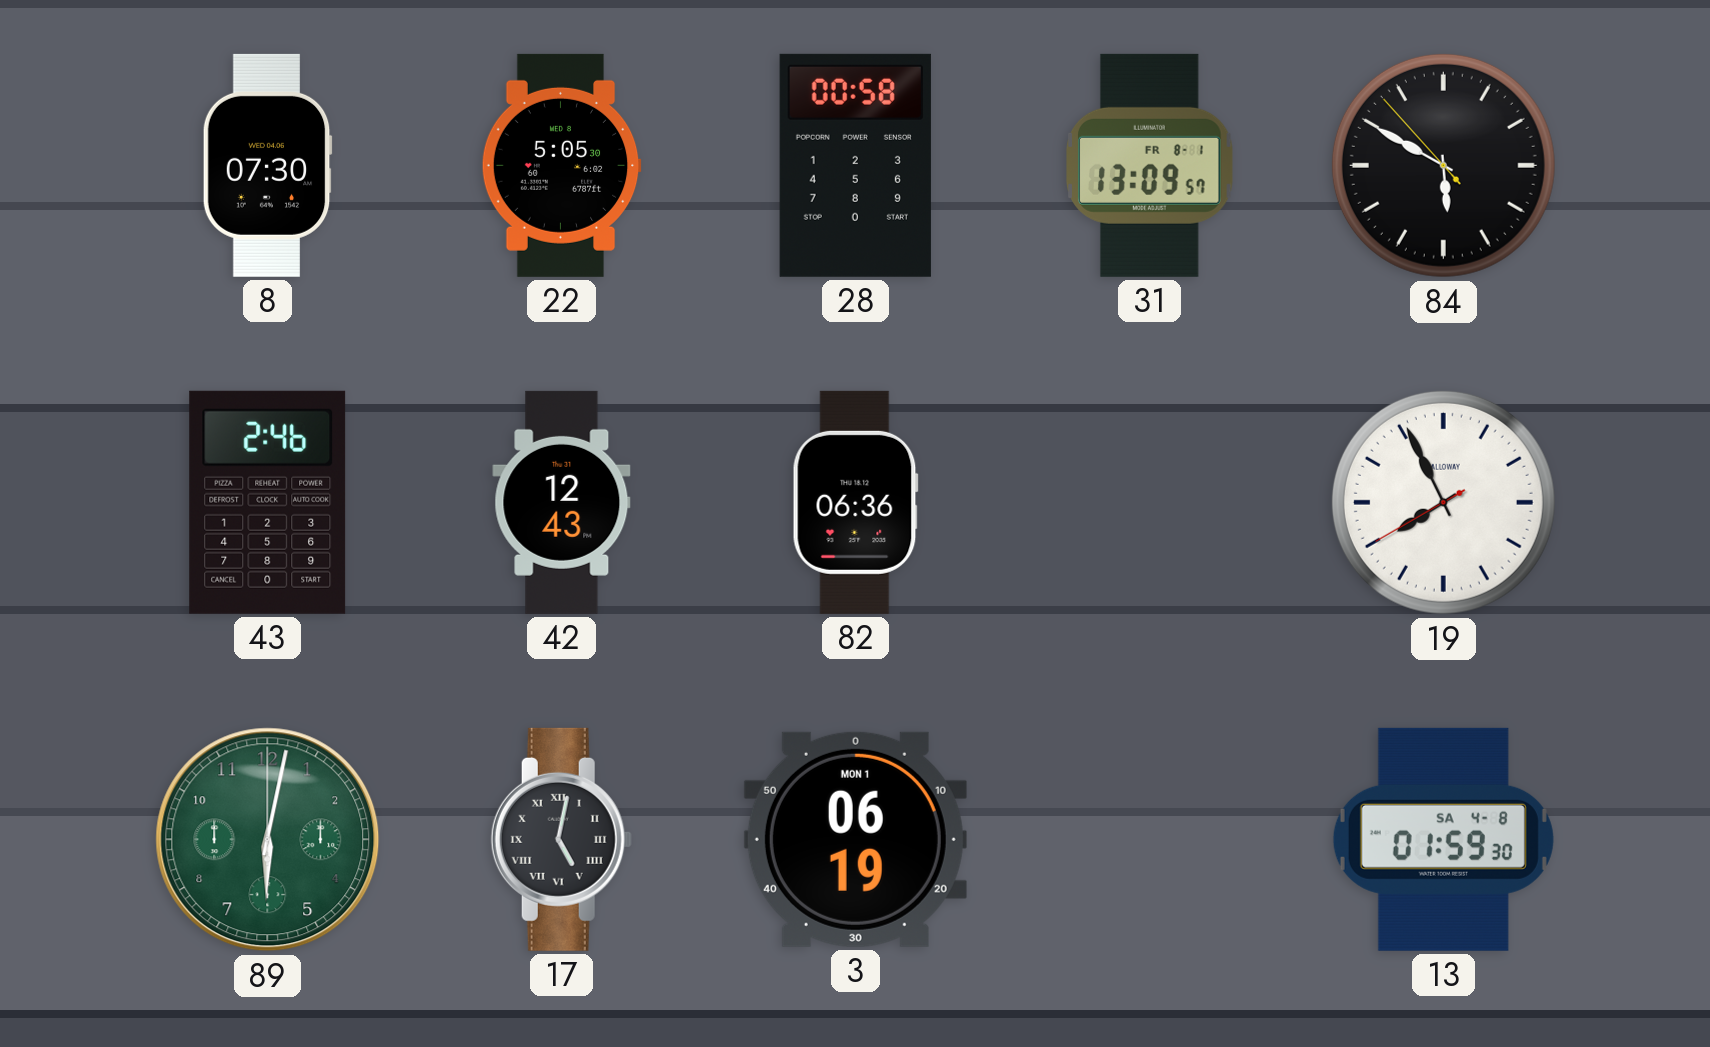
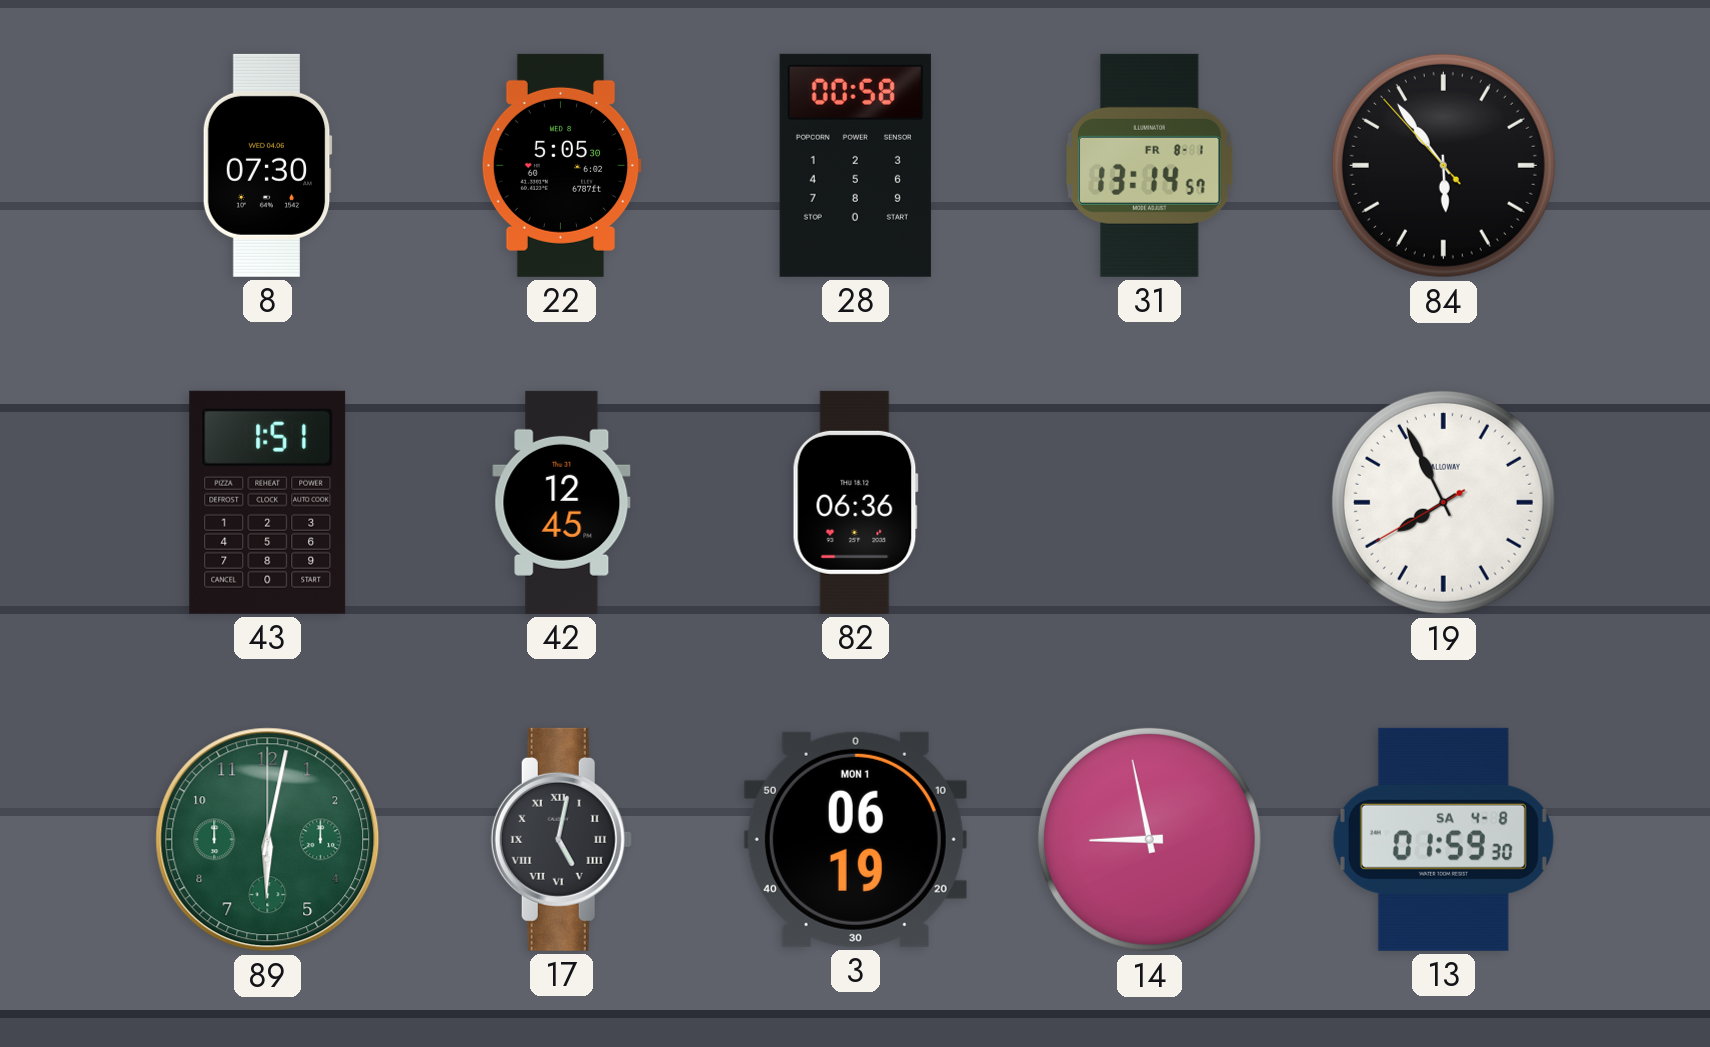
31: 13:09 -> 13:14 (1150, 165)
84: 5:49 -> 5:53 (1443, 165)
43: 2:46 -> 1:51 (268, 502)
42: 12:43 -> 12:45 (562, 502)
14: none -> 8:58 (1149, 839)
